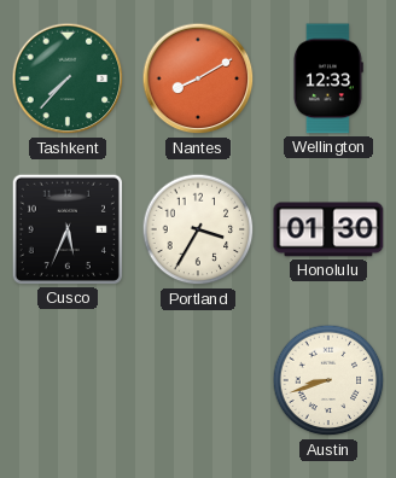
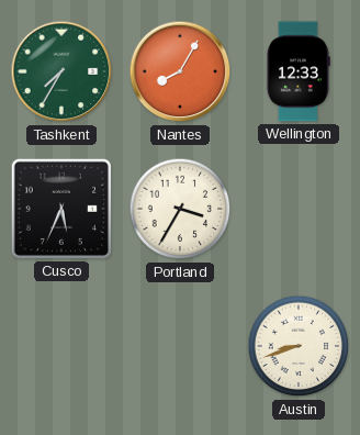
Tashkent: 7:37 -> 7:35 (61, 71)
Nantes: 8:10 -> 8:05 (180, 71)
Honolulu: 01:30 -> none (328, 229)
